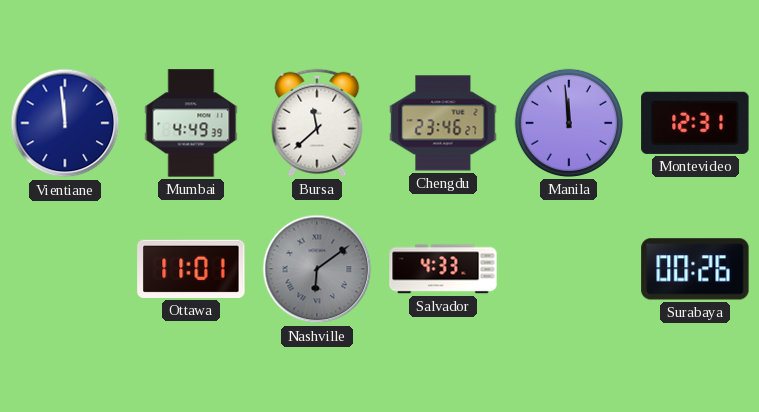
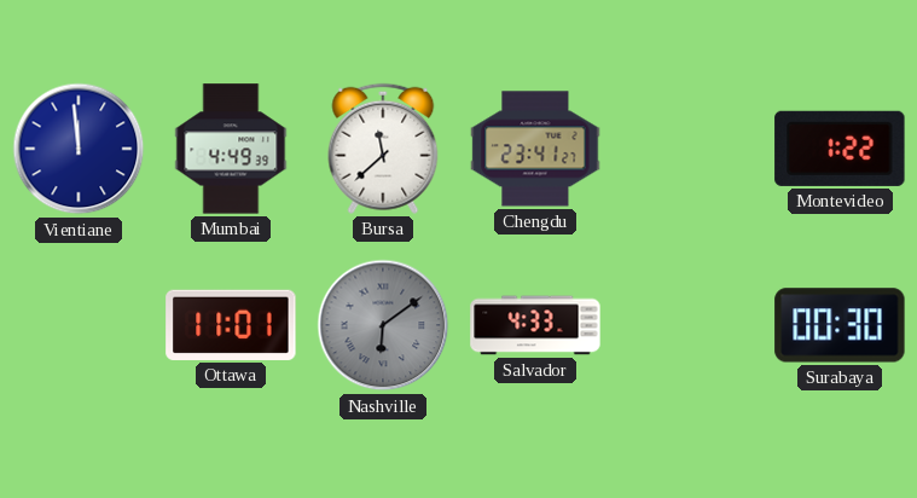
Chengdu: 23:46 -> 23:41 (535, 149)
Manila: 11:59 -> none (569, 123)
Montevideo: 12:31 -> 1:22 (840, 149)
Surabaya: 00:26 -> 00:30 (840, 325)
